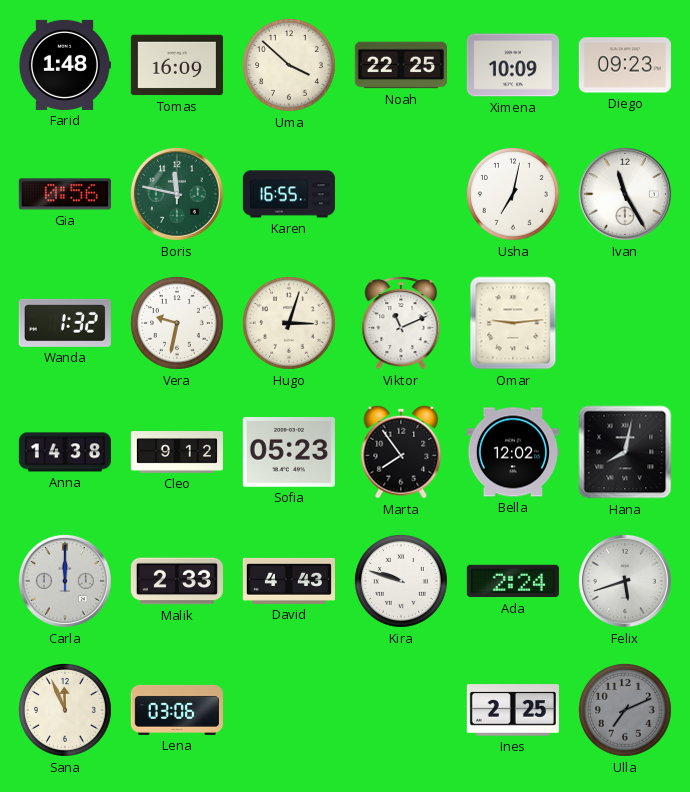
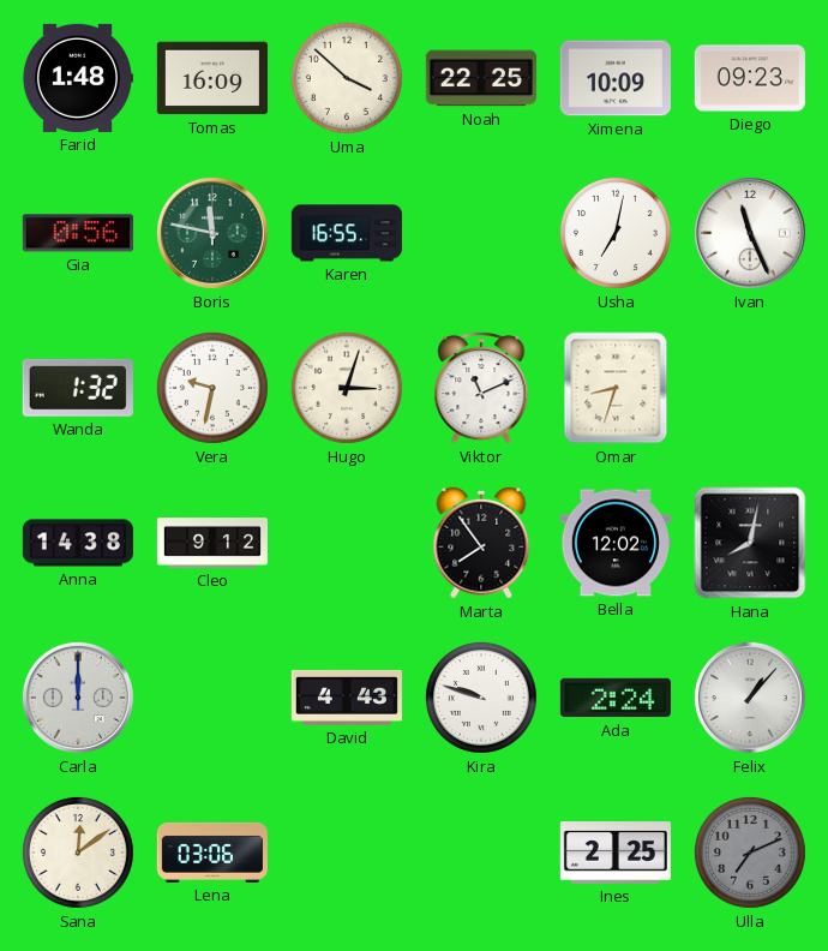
Ivan: 11:25 -> 11:26 (750, 233)
Omar: 9:14 -> 8:33 (616, 388)
Sofia: 05:23 -> none (289, 453)
Malik: 2:33 -> none (177, 581)
Felix: 5:42 -> 1:07 (750, 698)
Sana: 11:56 -> 12:09 (78, 853)
